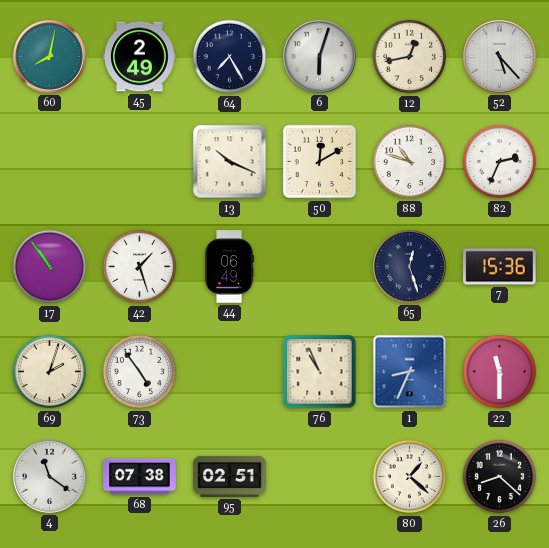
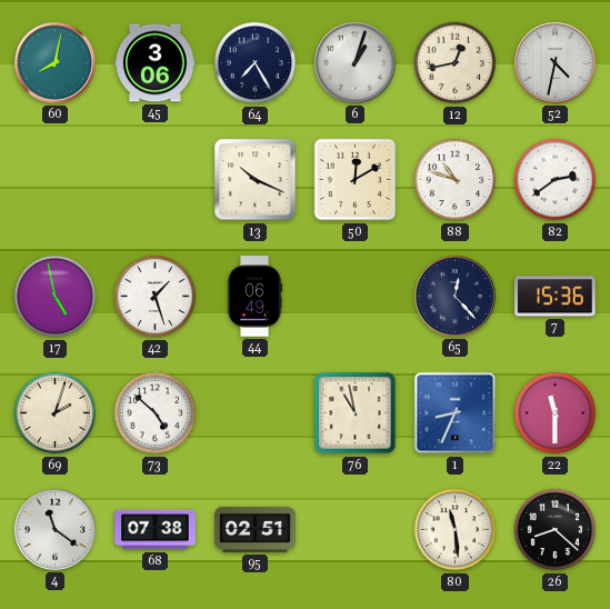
45: 2:49 -> 3:06 (156, 63)
6: 6:03 -> 1:03 (356, 63)
52: 5:23 -> 4:32 (556, 63)
82: 2:34 -> 2:39 (556, 180)
17: 10:54 -> 4:58 (56, 297)
65: 12:27 -> 12:23 (456, 297)
73: 4:54 -> 4:52 (156, 413)
76: 10:56 -> 10:58 (356, 413)
80: 1:22 -> 11:29 (456, 530)
